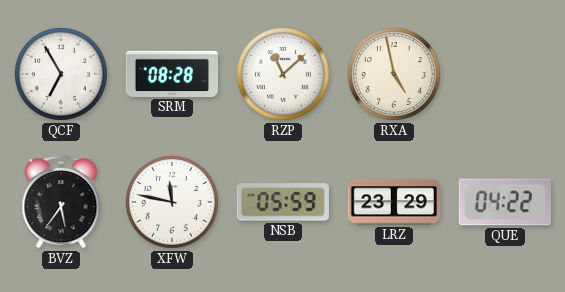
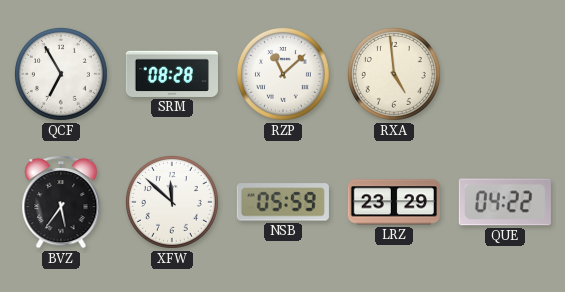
RXA: 4:58 -> 4:59 (394, 74)
XFW: 11:47 -> 11:52 (172, 202)
